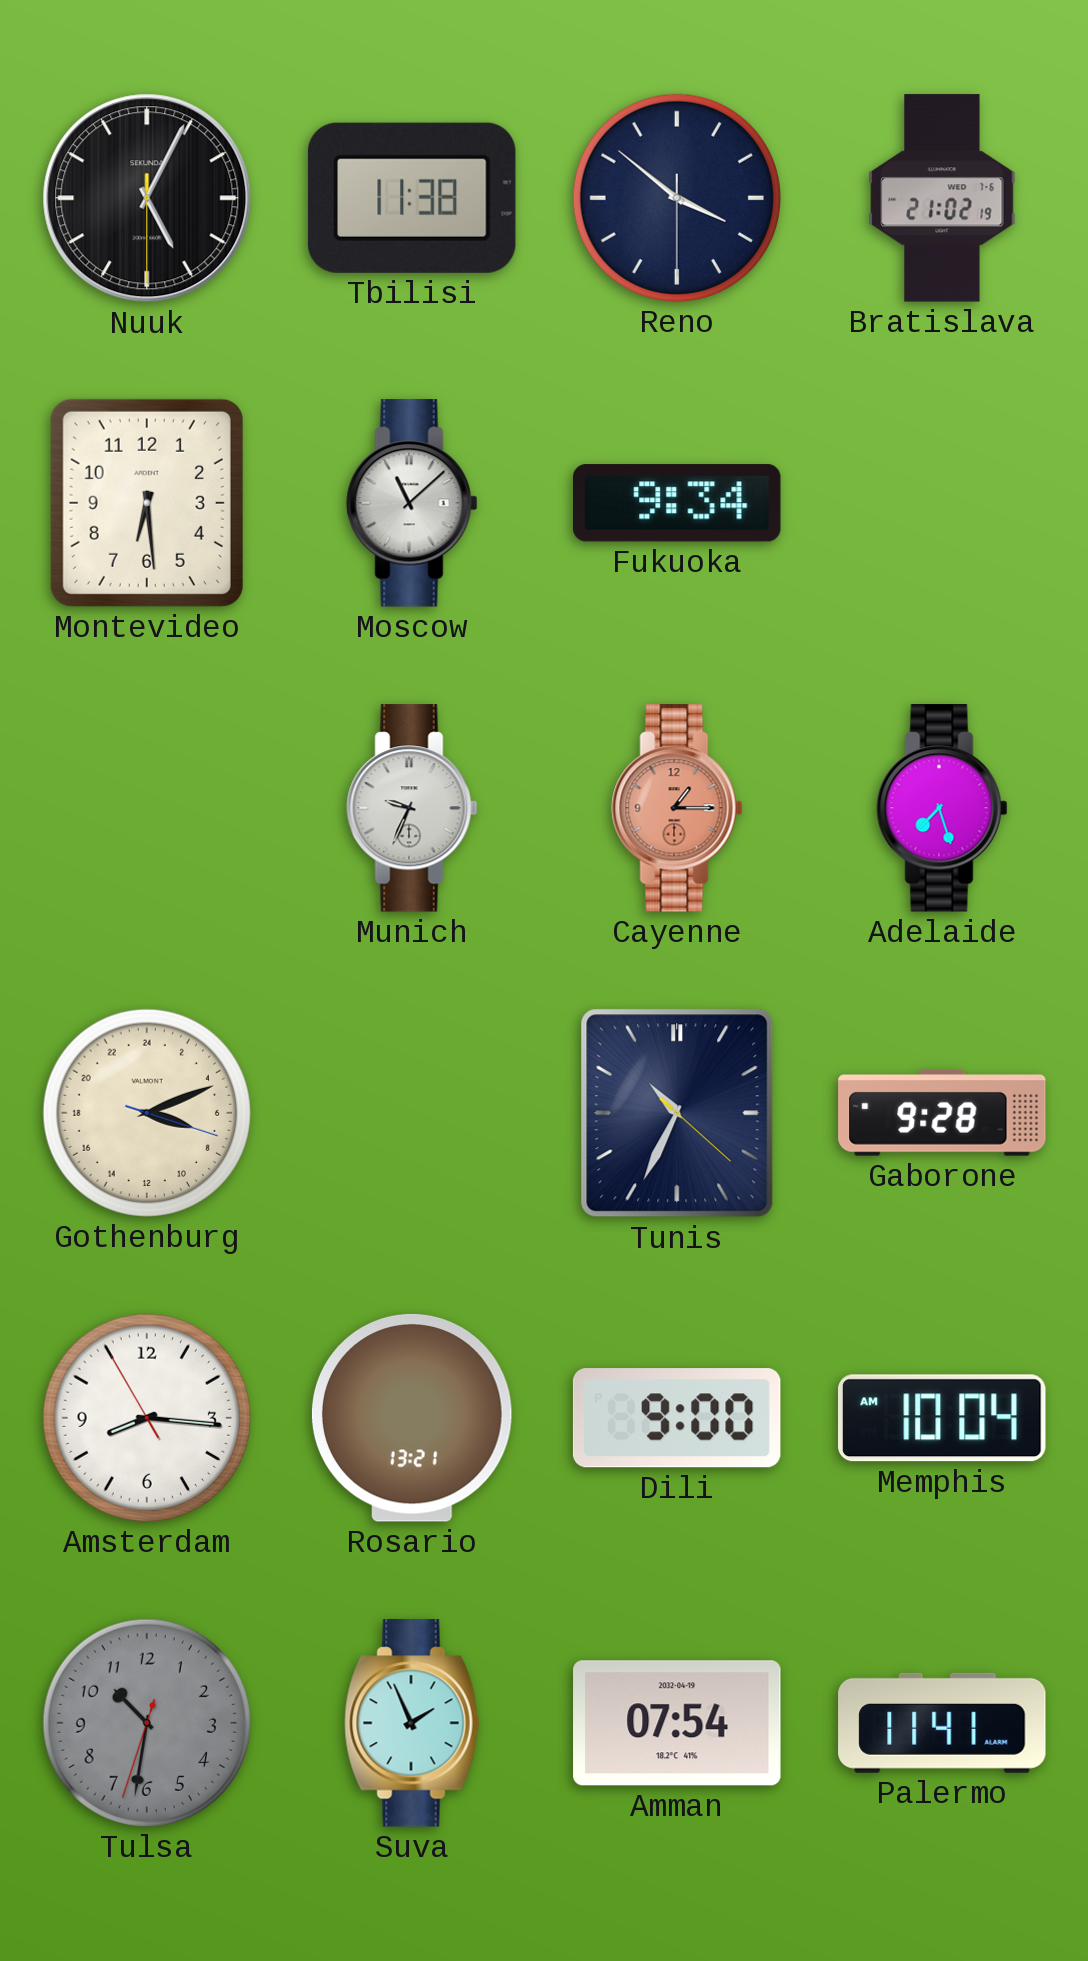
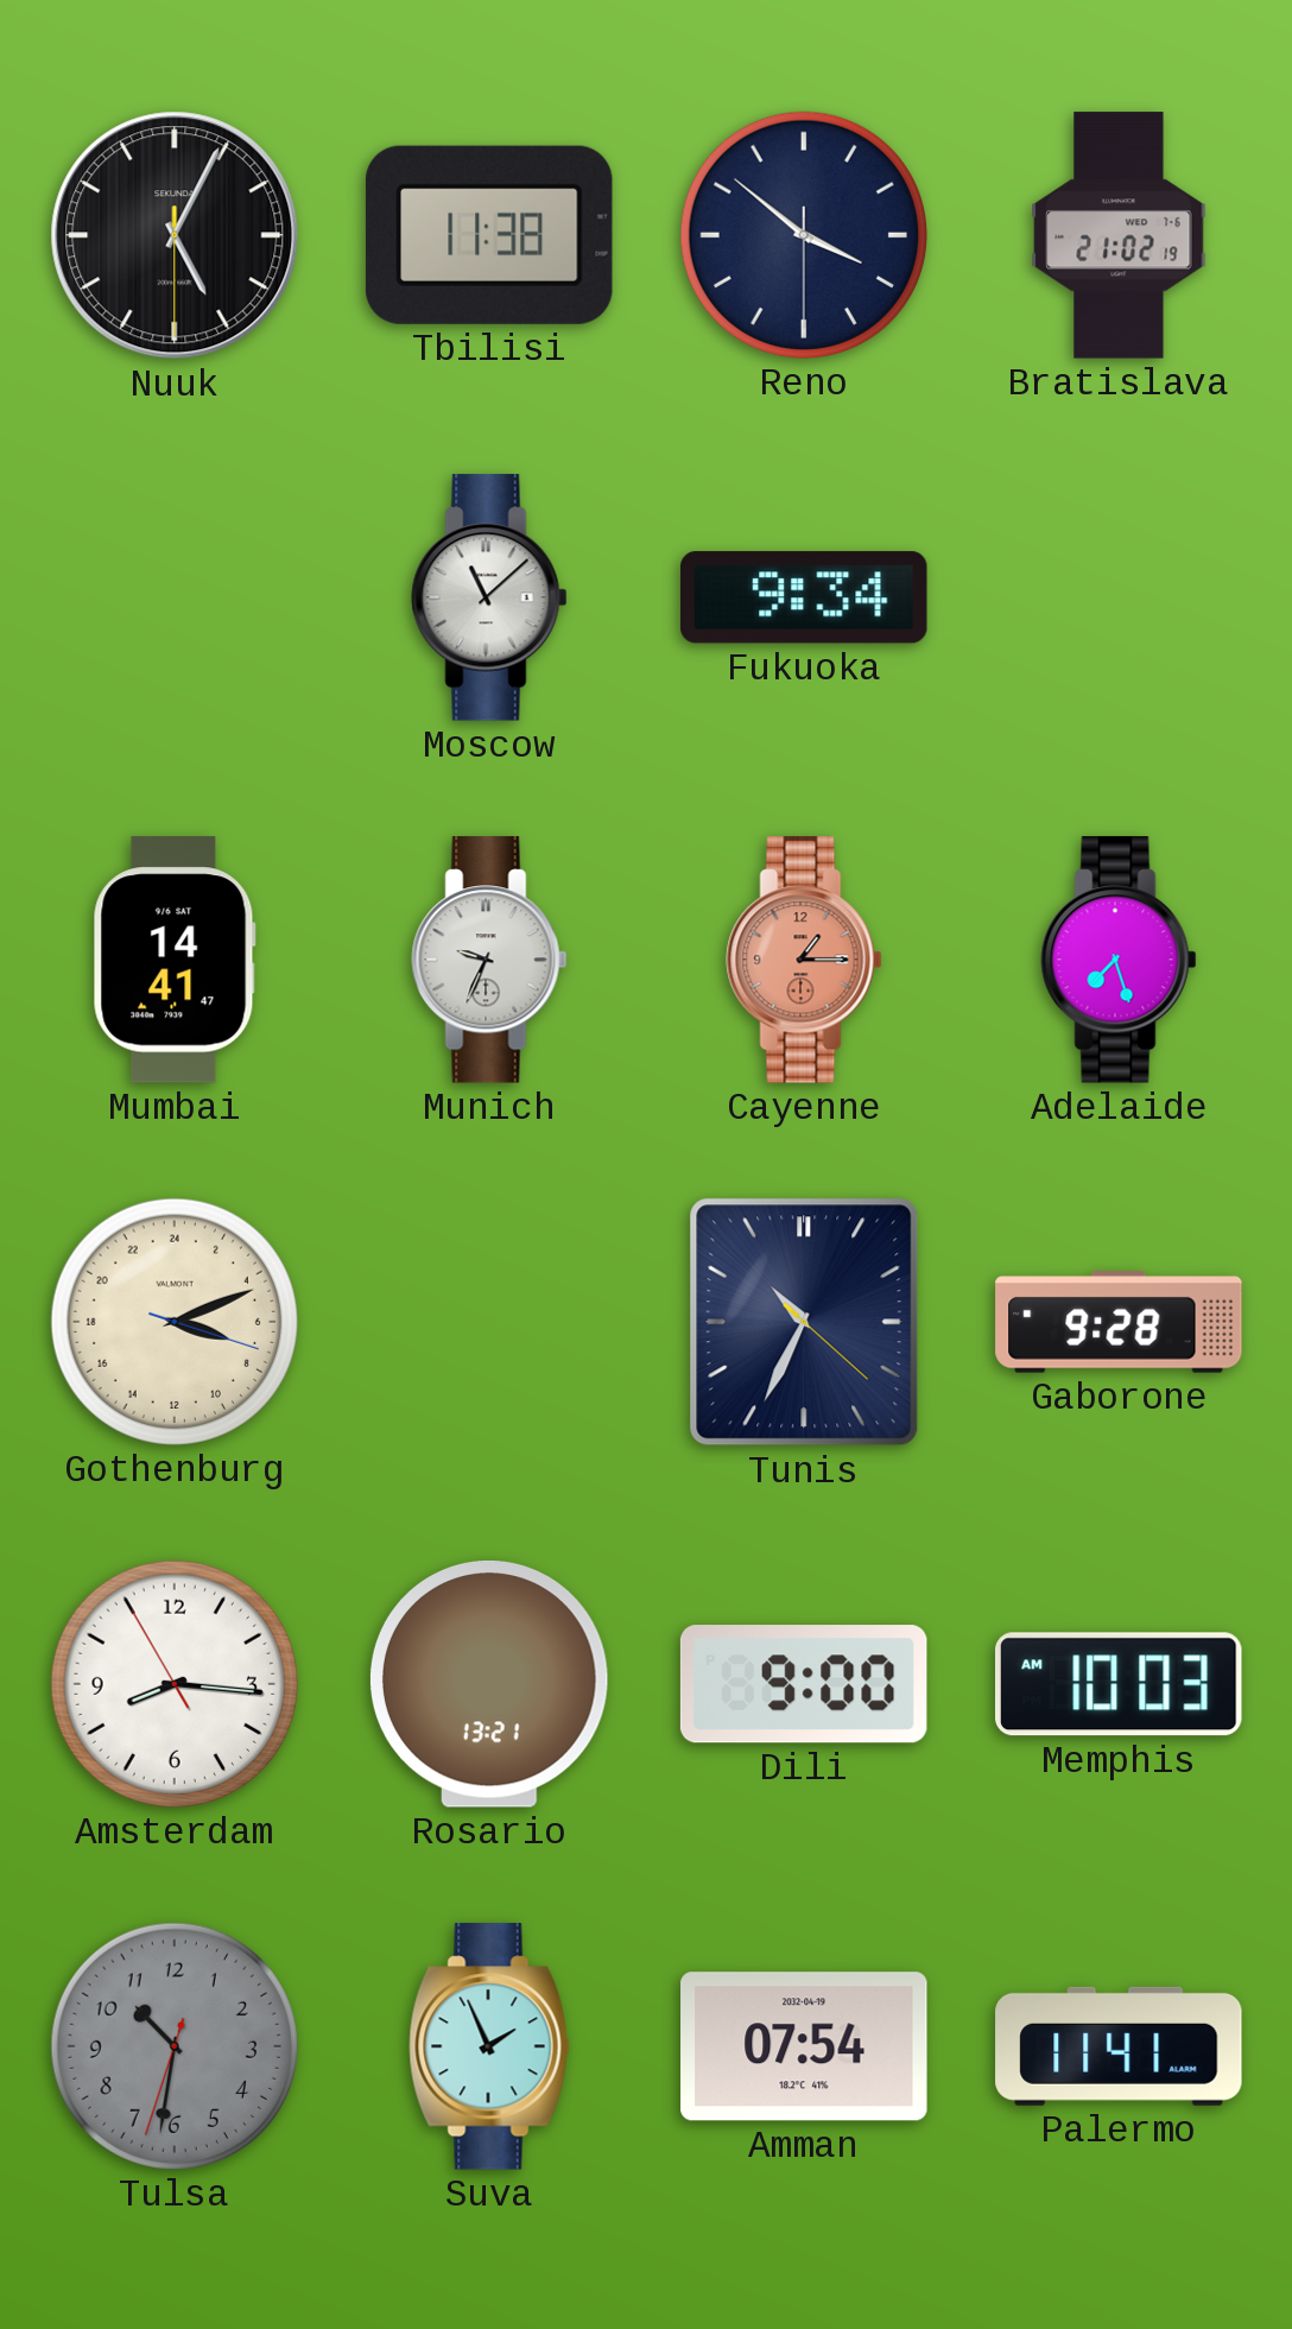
Montevideo: 6:29 -> none (147, 503)
Mumbai: none -> 14:41 (175, 960)
Memphis: 10:04 -> 10:03 (1120, 1684)
